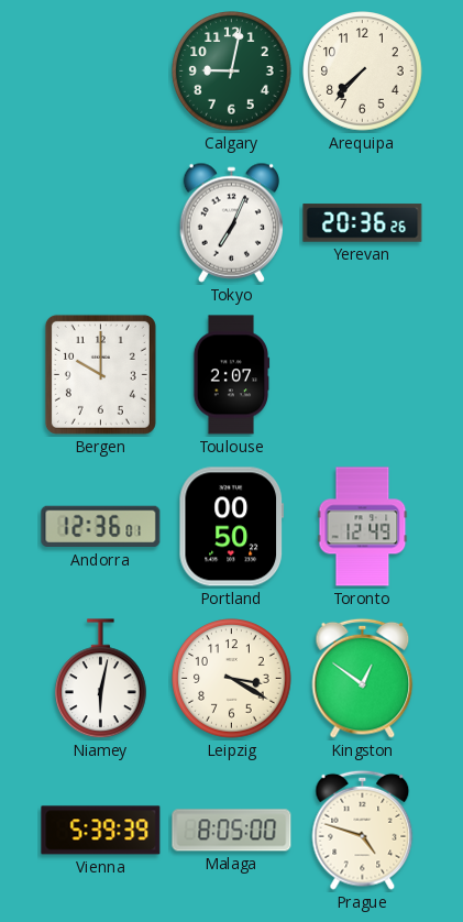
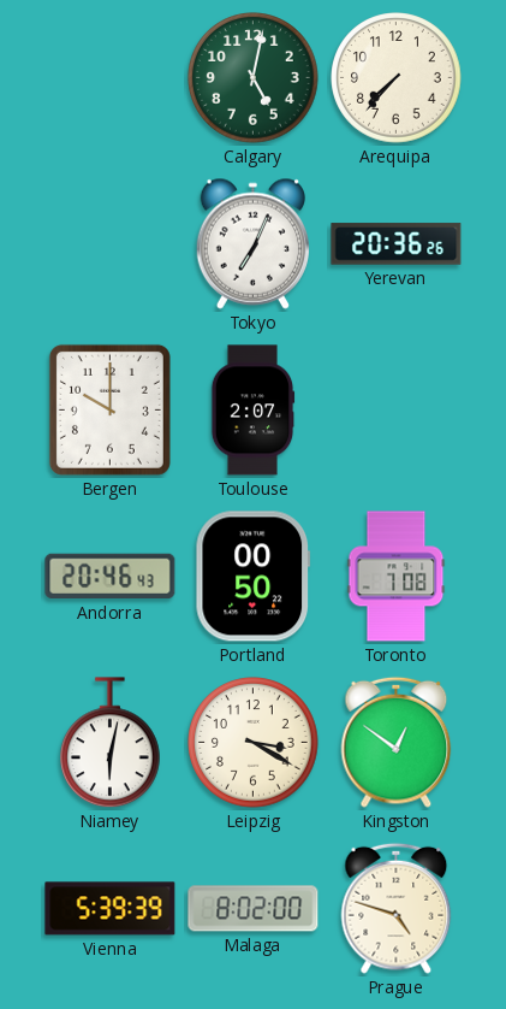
Calgary: 9:02 -> 5:02 (254, 78)
Andorra: 12:36 -> 20:46 (111, 577)
Toronto: 12:49 -> 7:08 (397, 577)
Malaga: 8:05 -> 8:02 (254, 909)
